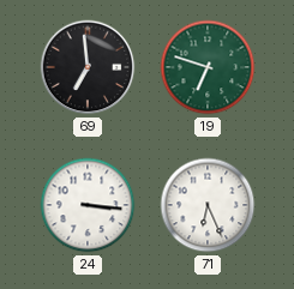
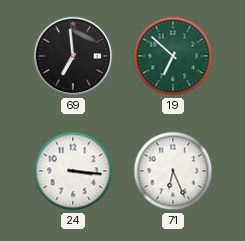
19: 6:48 -> 6:52 (173, 56)
